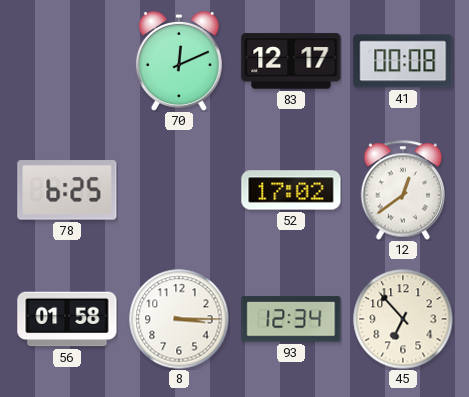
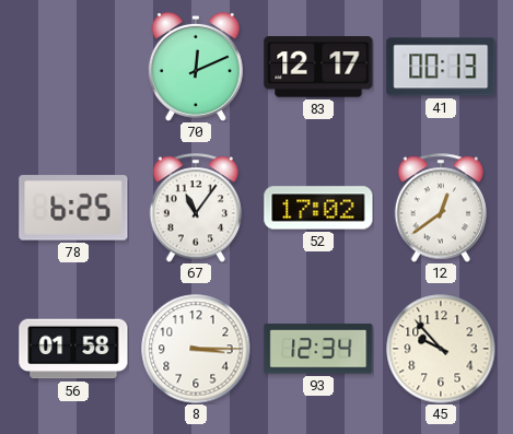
41: 00:08 -> 00:13 (441, 67)
67: none -> 11:06 (195, 208)
45: 6:53 -> 9:53 (441, 349)
